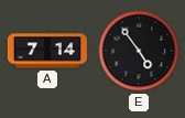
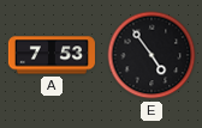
A: 7:14 -> 7:53 (52, 55)
